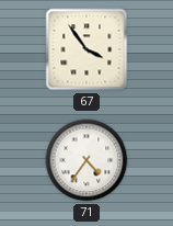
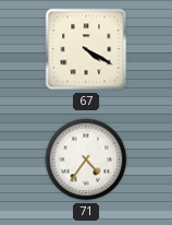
67: 3:54 -> 4:20 (86, 49)
